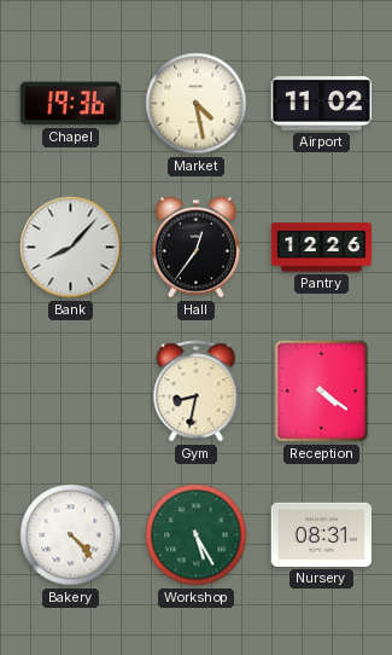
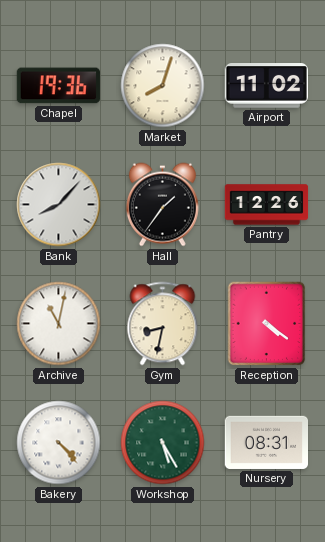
Market: 4:28 -> 8:03 (163, 86)
Hall: 12:36 -> 1:36 (162, 205)
Archive: none -> 11:02 (59, 324)
